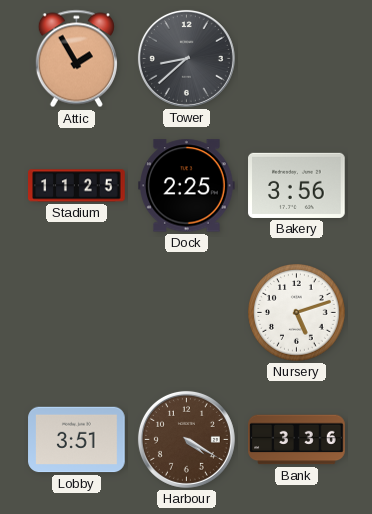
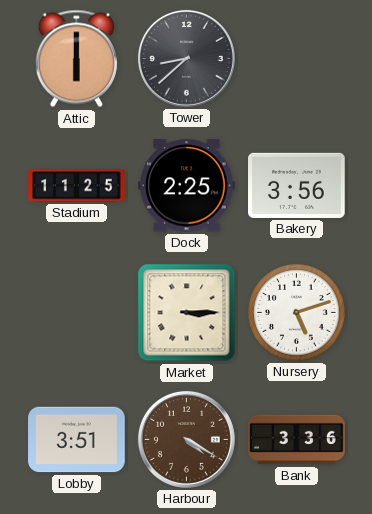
Attic: 1:55 -> 6:00 (76, 59)
Market: none -> 3:15 (187, 313)
